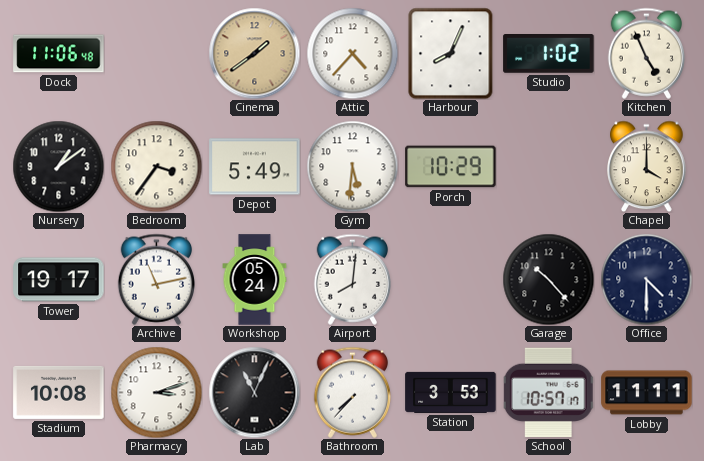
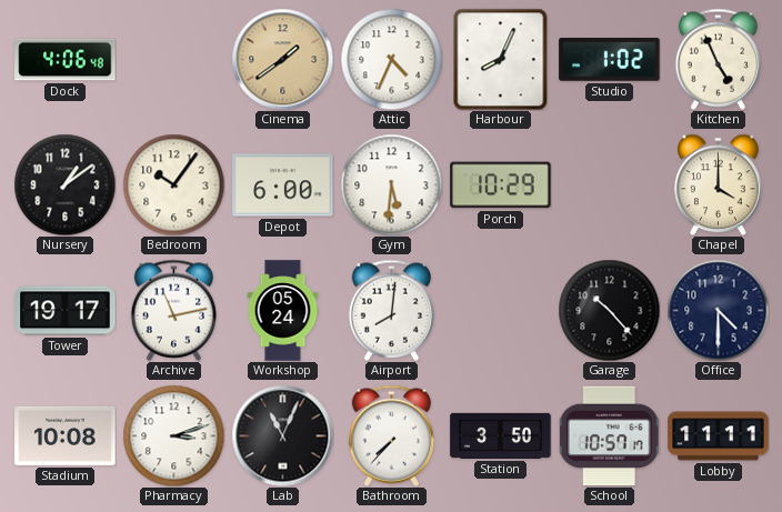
Dock: 11:06 -> 4:06 (66, 60)
Attic: 4:37 -> 4:34 (391, 59)
Bedroom: 3:36 -> 10:06 (173, 184)
Depot: 5:49 -> 6:00 (283, 185)
Station: 3:53 -> 3:50 (501, 435)
